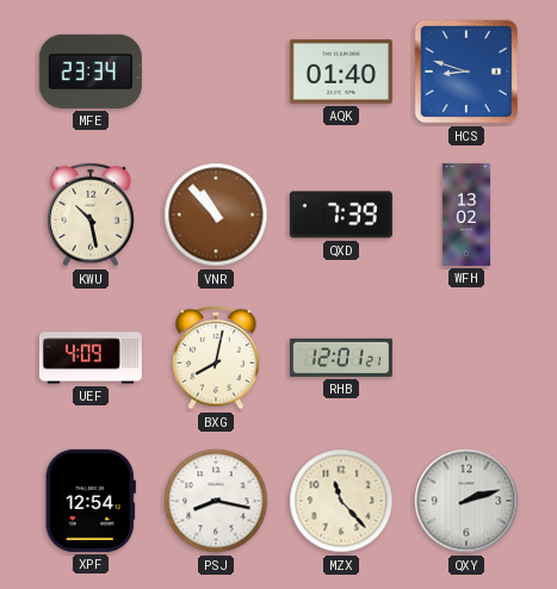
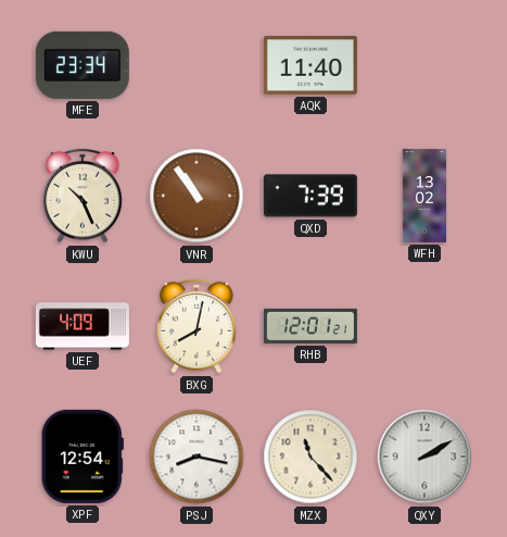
AQK: 01:40 -> 11:40 (310, 65)
HCS: 8:48 -> none (466, 72)
KWU: 10:28 -> 10:26 (83, 196)
VNR: 10:53 -> 10:54 (197, 196)
QXY: 2:12 -> 2:10 (424, 457)
